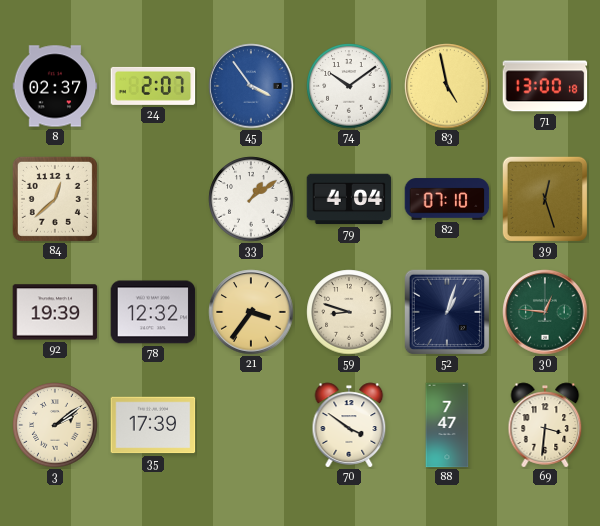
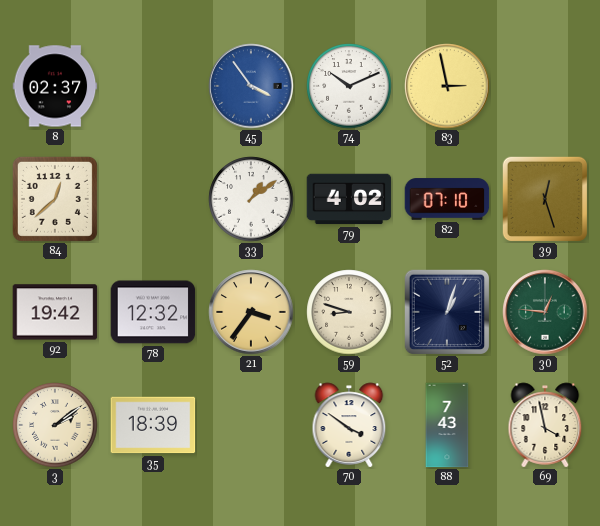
24: 2:07 -> none (153, 86)
74: 10:09 -> 10:11 (349, 86)
83: 4:58 -> 2:58 (447, 86)
71: 13:00 -> none (545, 86)
79: 4:04 -> 4:02 (349, 199)
92: 19:39 -> 19:42 (55, 312)
35: 17:39 -> 18:39 (153, 425)
88: 7:47 -> 7:43 (447, 425)
69: 3:31 -> 3:58 (545, 425)
